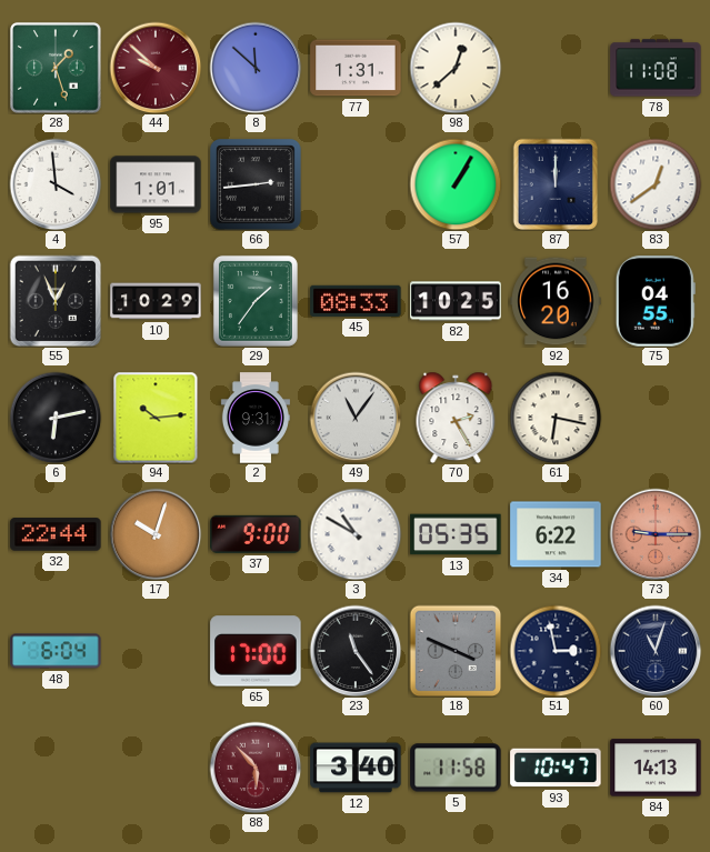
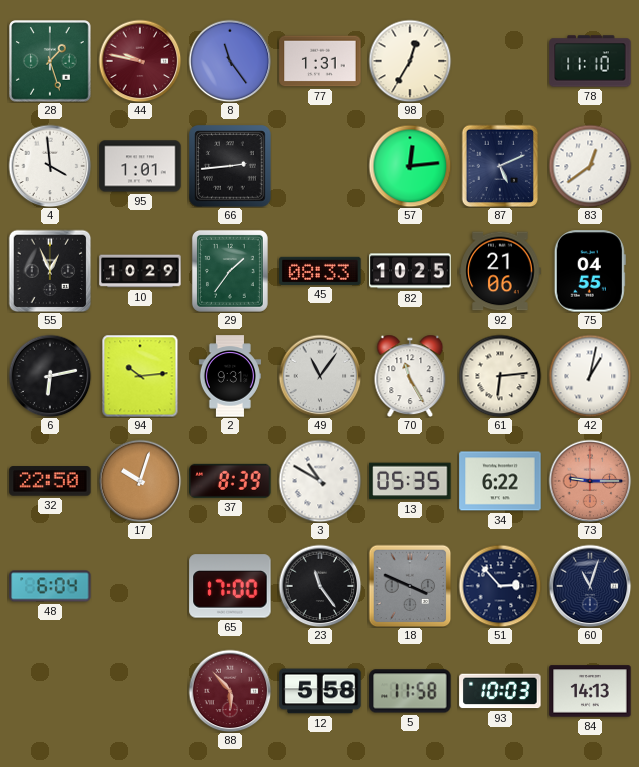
44: 9:52 -> 9:47 (140, 61)
8: 11:52 -> 11:24 (230, 61)
98: 12:38 -> 12:35 (410, 61)
78: 11:08 -> 11:10 (590, 61)
57: 1:05 -> 12:14 (410, 166)
87: 12:00 -> 5:11 (500, 166)
92: 16:20 -> 21:06 (500, 271)
70: 2:25 -> 11:25 (410, 376)
61: 6:17 -> 6:14 (500, 376)
42: none -> 1:02 (590, 376)
32: 22:44 -> 22:50 (50, 481)
37: 9:00 -> 8:39 (230, 481)
51: 2:58 -> 2:53 (500, 586)
12: 3:40 -> 5:58 (320, 691)
93: 10:47 -> 10:03 (500, 691)
